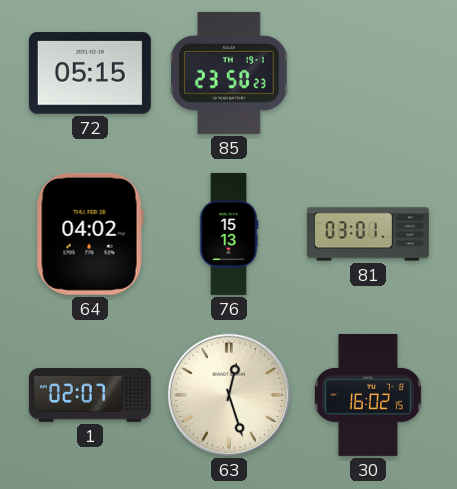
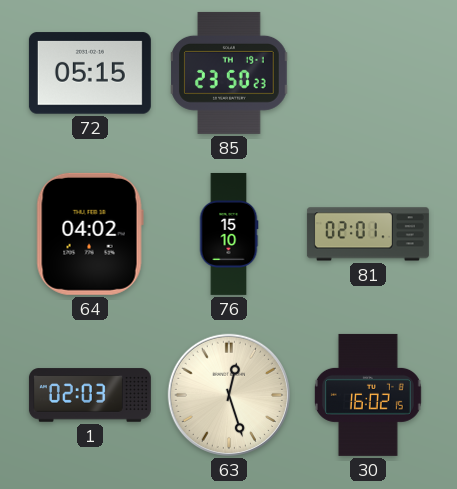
76: 15:13 -> 15:10 (229, 234)
81: 03:01 -> 02:01 (368, 234)
1: 02:07 -> 02:03 (90, 395)
